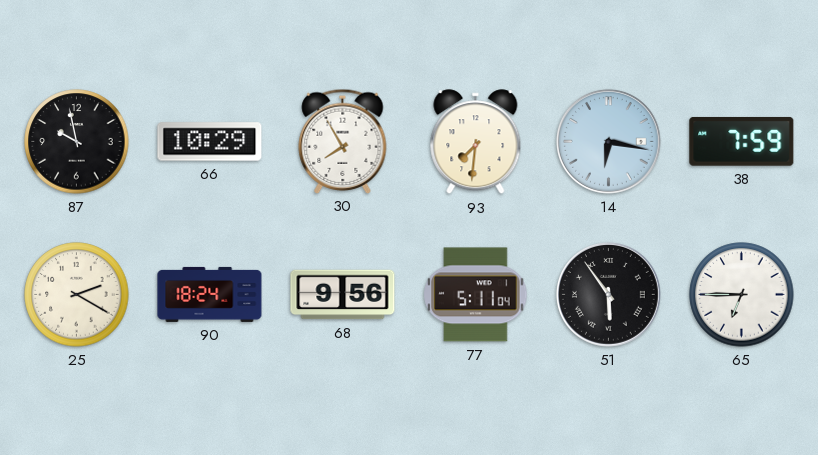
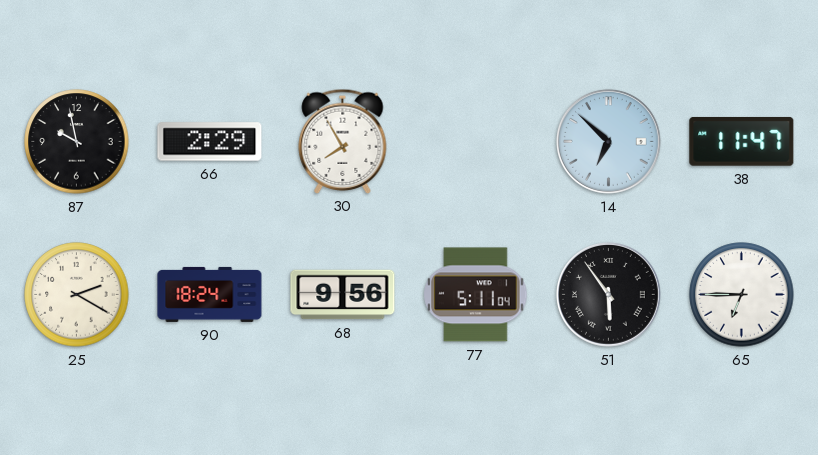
66: 10:29 -> 2:29 (210, 142)
93: 7:31 -> none (476, 142)
14: 6:17 -> 6:52 (608, 141)
38: 7:59 -> 11:47 (742, 141)
